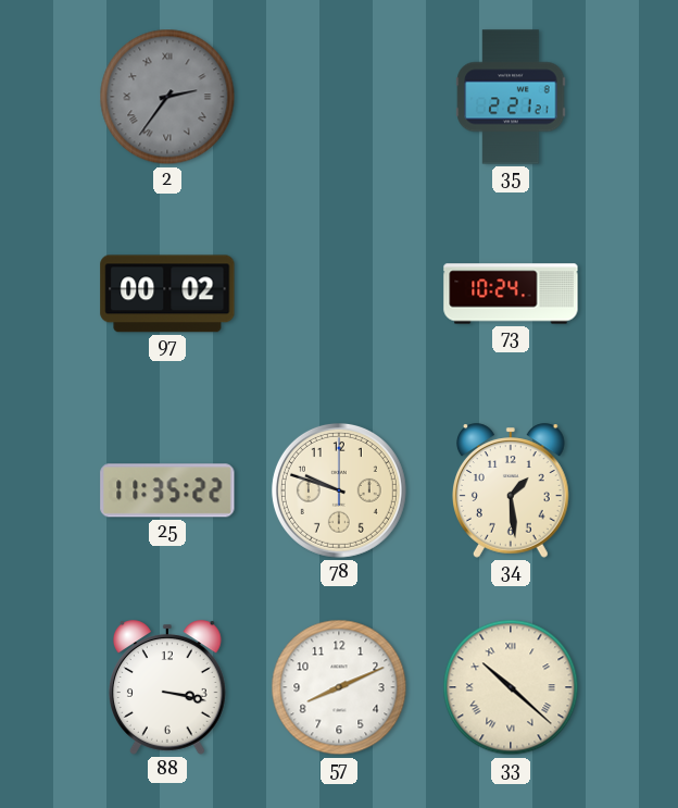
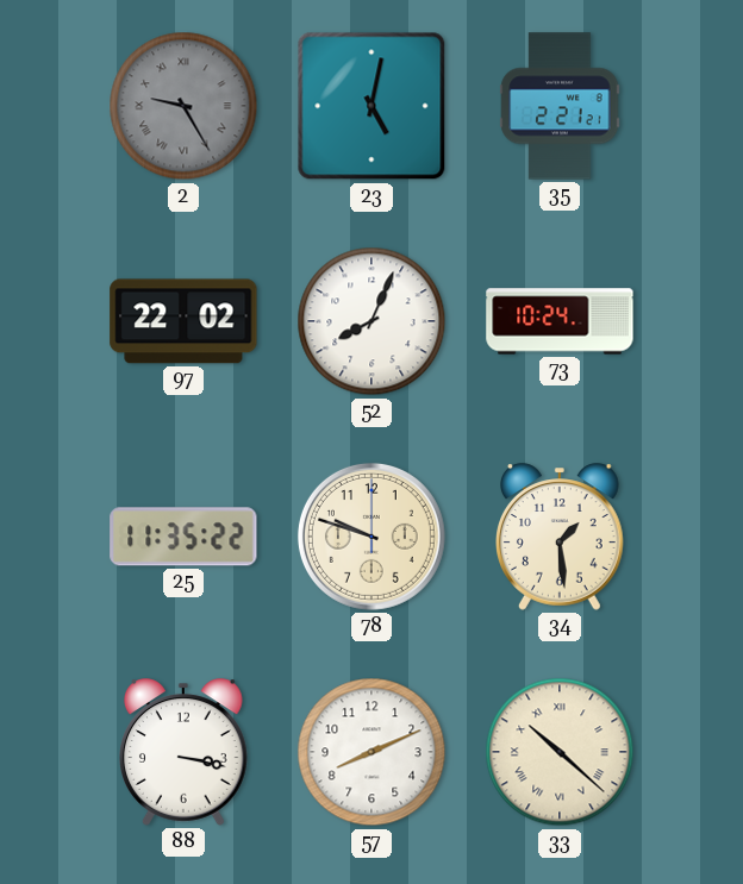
2: 2:36 -> 9:25 (183, 106)
23: none -> 5:02 (371, 106)
97: 00:02 -> 22:02 (183, 321)
52: none -> 8:04 (371, 321)
